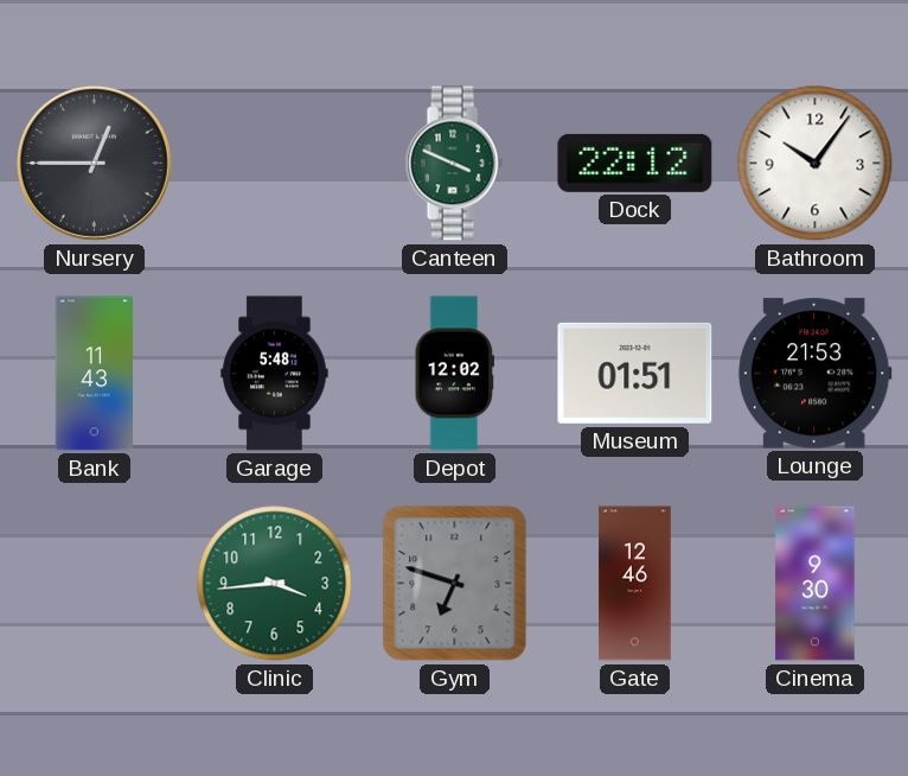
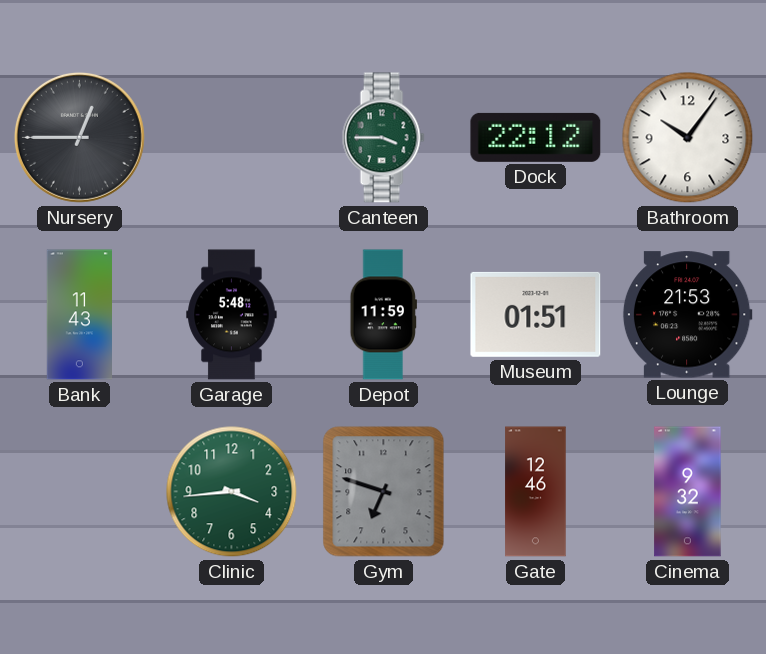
Canteen: 3:49 -> 3:45 (383, 138)
Depot: 12:02 -> 11:59 (383, 315)
Cinema: 9:30 -> 9:32 (688, 492)
